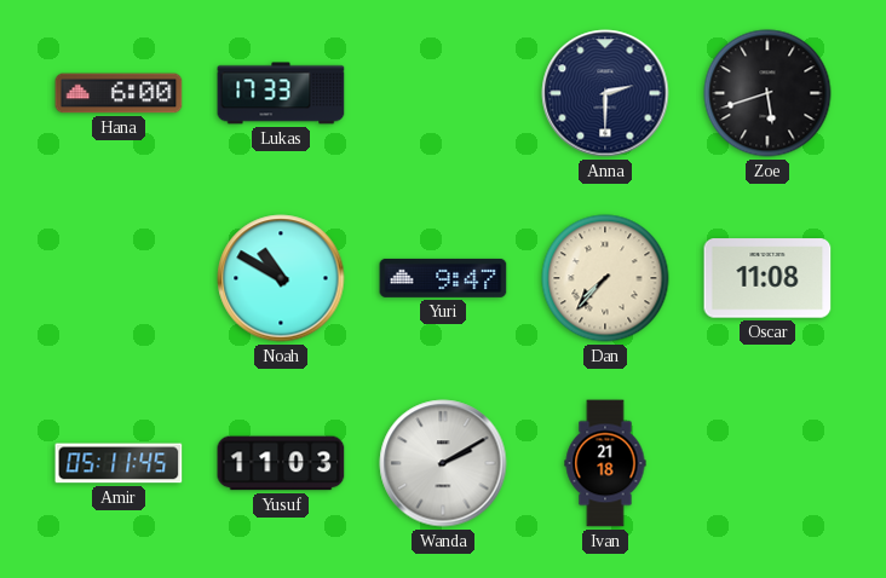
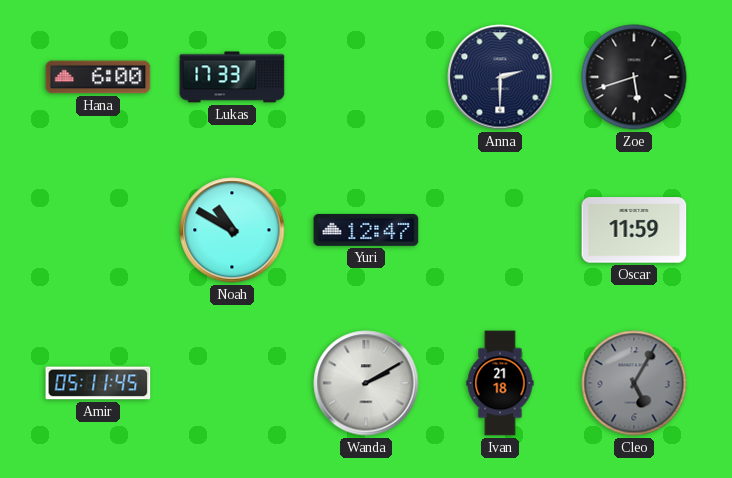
Yuri: 9:47 -> 12:47 (366, 230)
Dan: 7:37 -> none (605, 278)
Oscar: 11:08 -> 11:59 (634, 230)
Yusuf: 11:03 -> none (281, 463)
Cleo: none -> 5:05 (634, 383)
